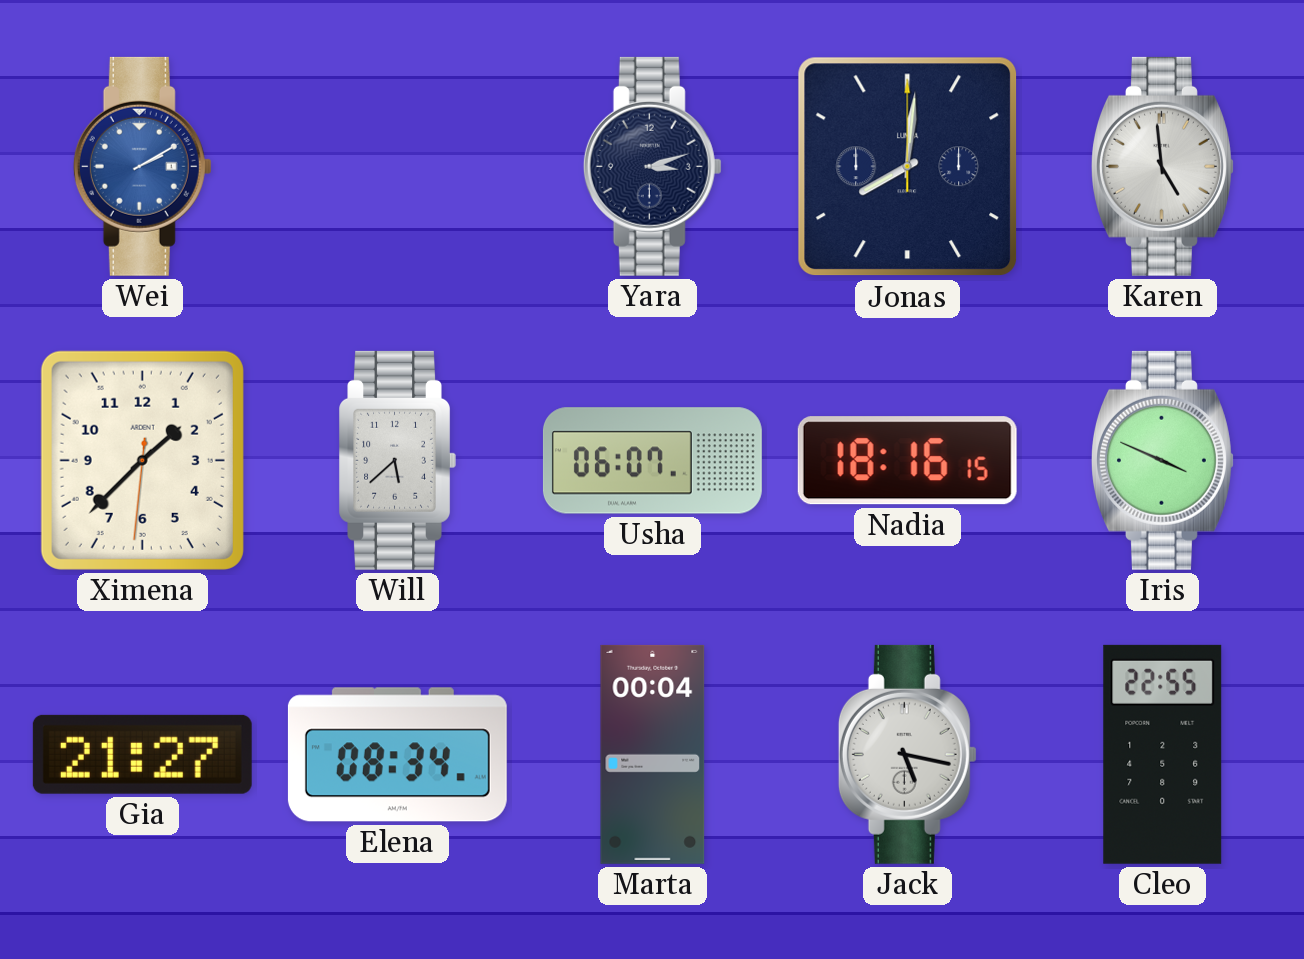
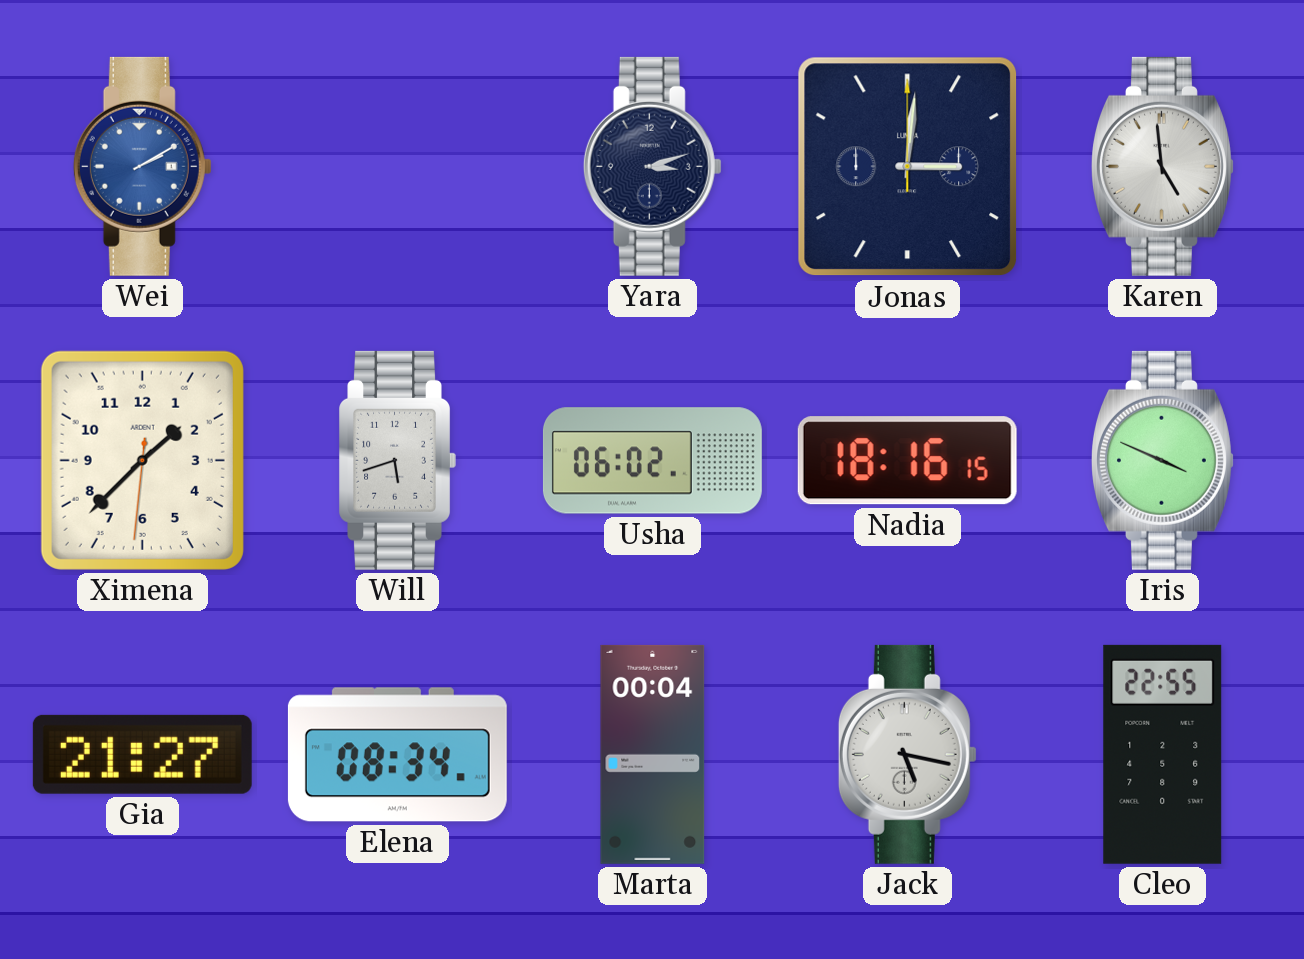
Jonas: 8:01 -> 3:01 (908, 167)
Will: 5:38 -> 5:42 (397, 460)
Usha: 06:07 -> 06:02 (652, 461)
